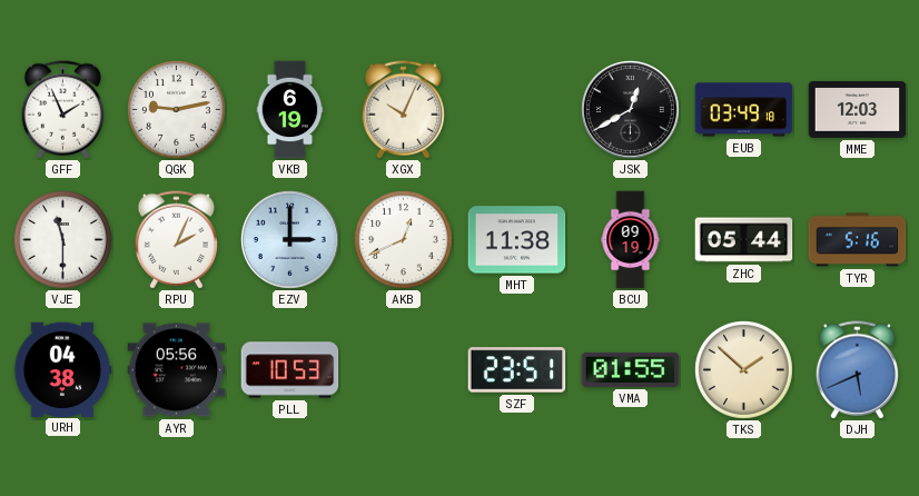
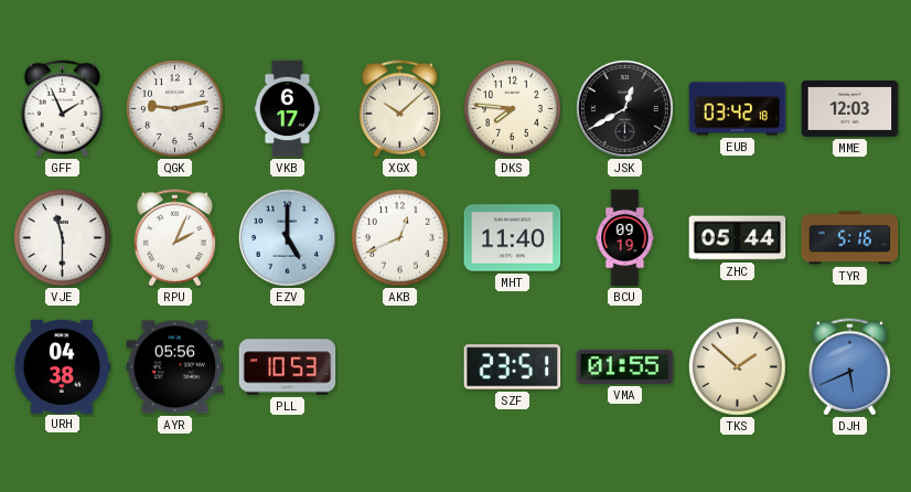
VKB: 6:19 -> 6:17 (288, 109)
XGX: 10:04 -> 10:08 (399, 109)
DKS: none -> 7:46 (513, 109)
EUB: 03:49 -> 03:42 (738, 109)
EZV: 3:00 -> 5:00 (288, 238)
MHT: 11:38 -> 11:40 (513, 238)
